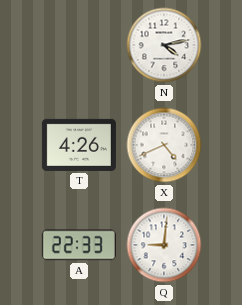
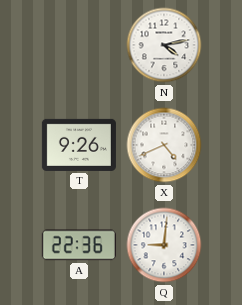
T: 4:26 -> 9:26 (79, 145)
A: 22:33 -> 22:36 (79, 245)
